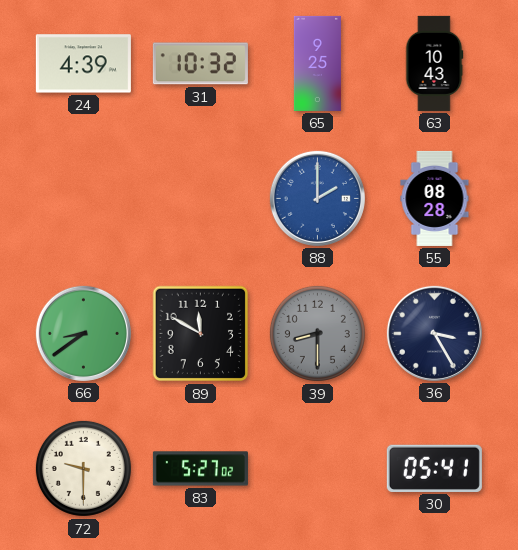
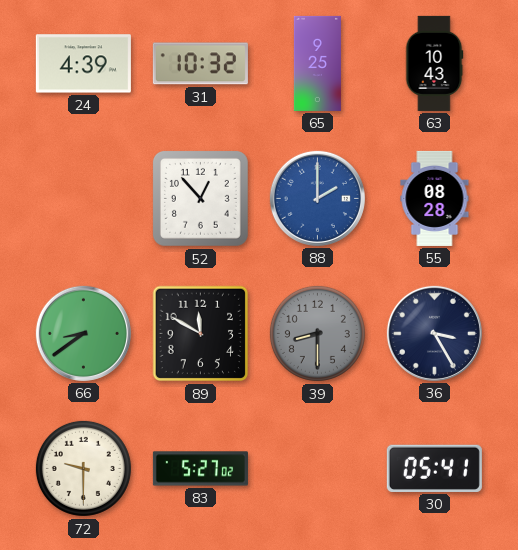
52: none -> 12:53 (200, 198)
